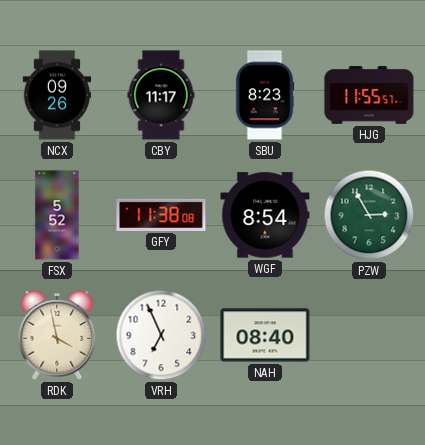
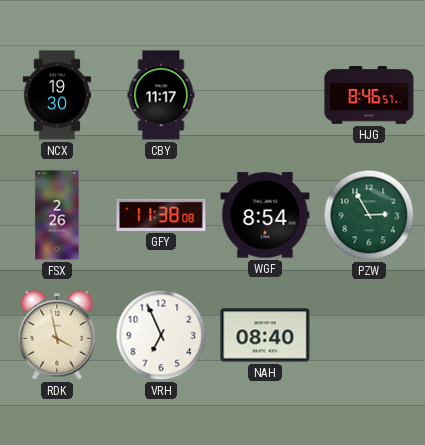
NCX: 09:26 -> 19:30 (57, 95)
SBU: 8:23 -> none (265, 95)
HJG: 11:55 -> 8:46 (369, 95)
FSX: 5:52 -> 2:26 (57, 215)
